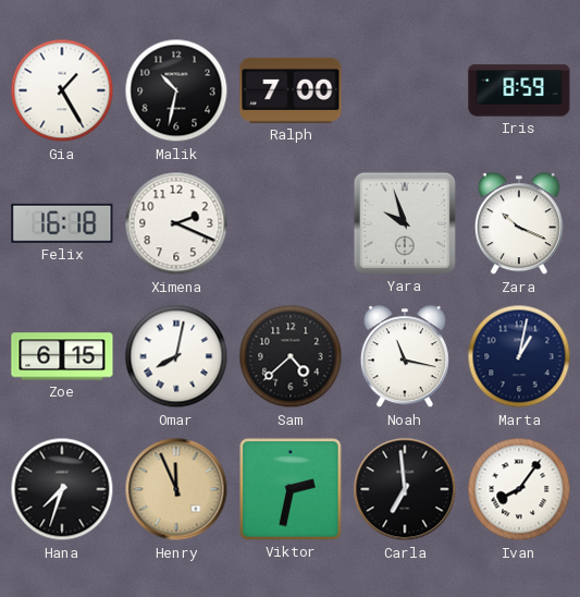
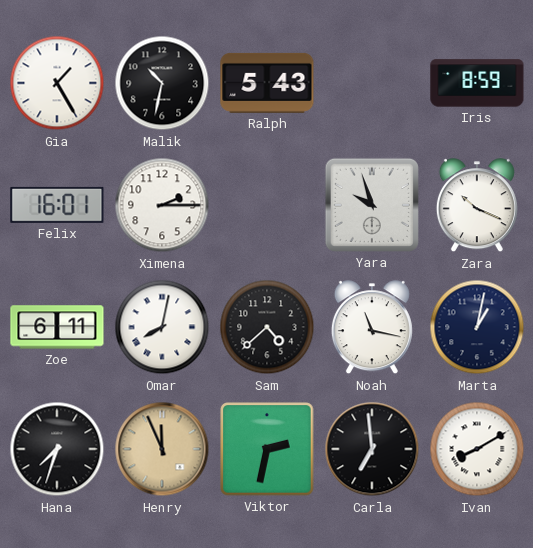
Ralph: 7:00 -> 5:43 (267, 83)
Felix: 16:18 -> 16:01 (57, 205)
Ximena: 2:19 -> 2:15 (162, 205)
Zoe: 6:15 -> 6:11 (57, 327)
Ivan: 8:06 -> 8:10 (477, 449)
